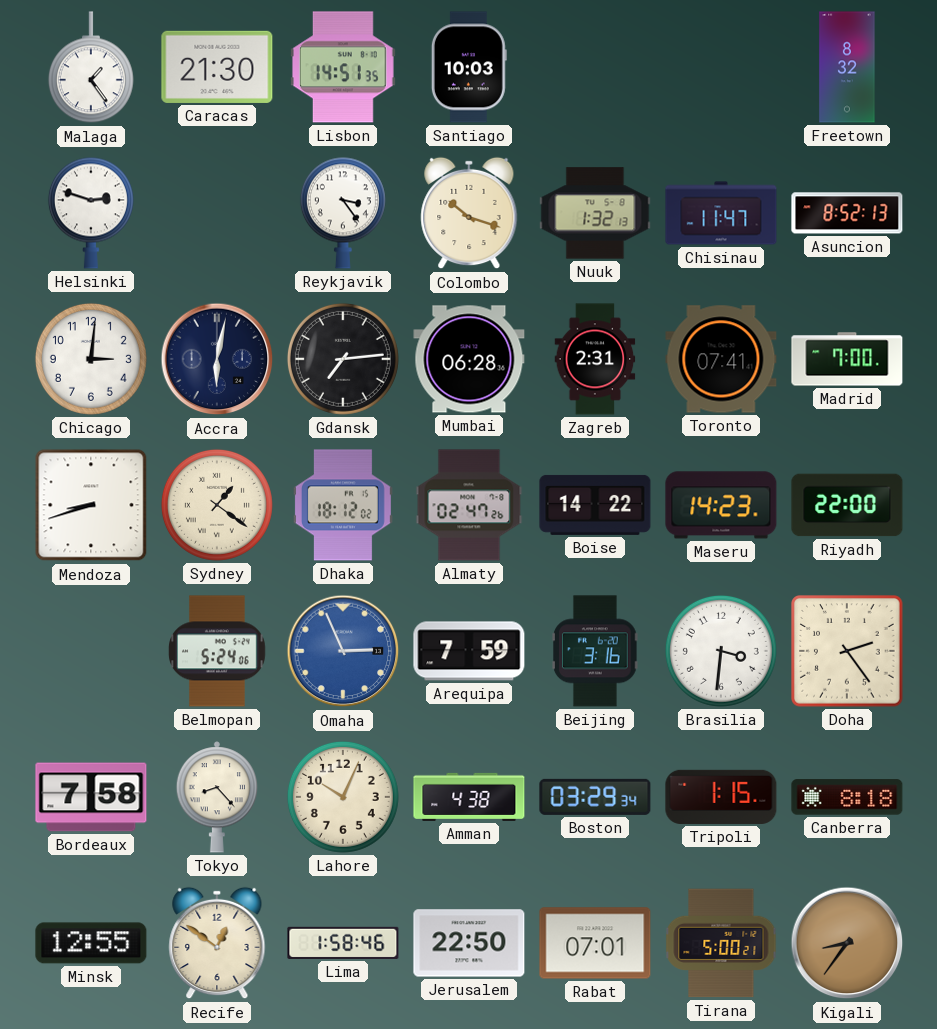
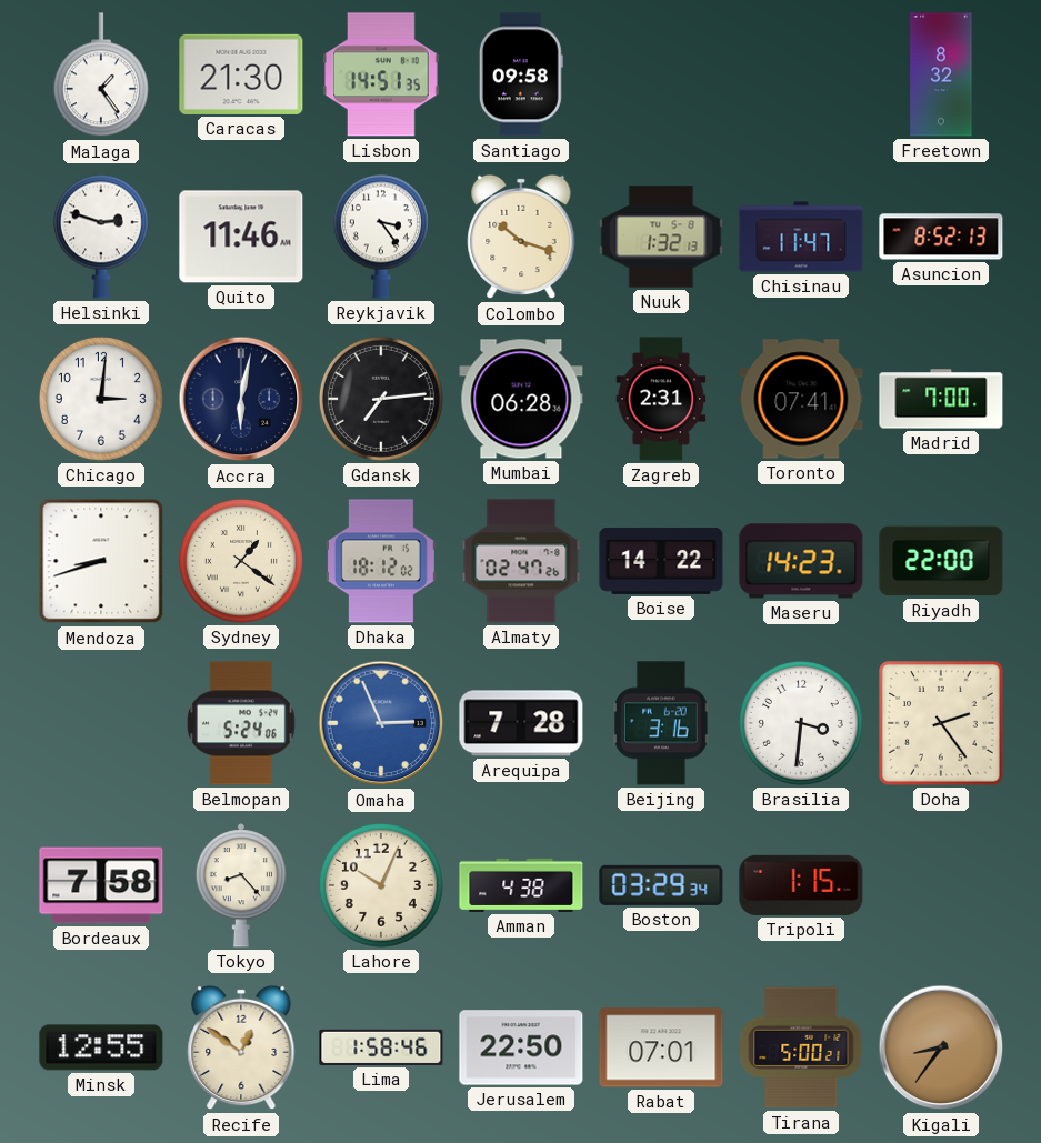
Santiago: 10:03 -> 09:58 (521, 74)
Quito: none -> 11:46 (241, 237)
Arequipa: 7:59 -> 7:28 (521, 723)
Canberra: 8:18 -> none (847, 797)
